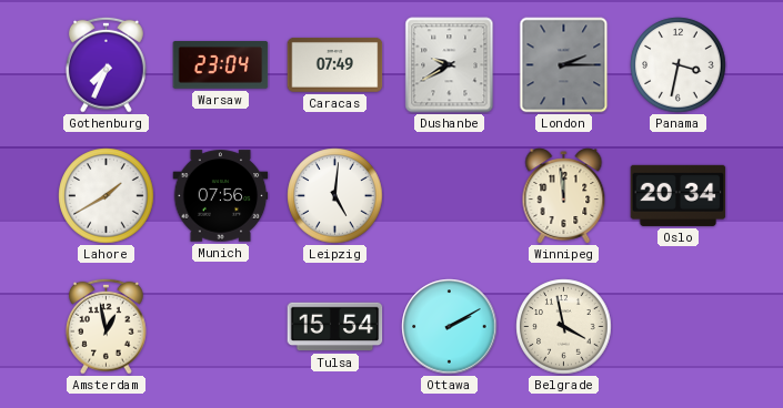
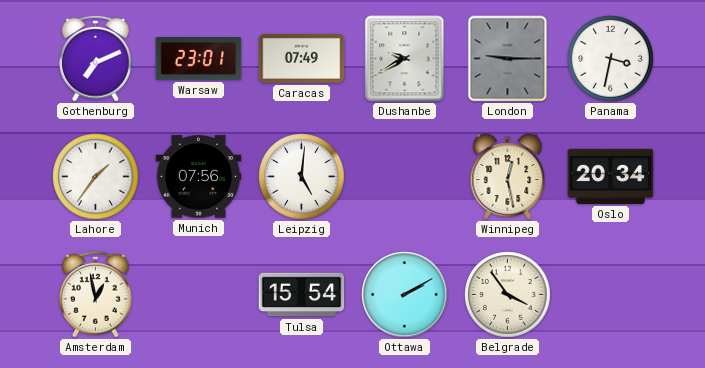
Gothenburg: 7:34 -> 7:11 (95, 58)
Warsaw: 23:04 -> 23:01 (199, 59)
London: 2:15 -> 9:15 (508, 59)
Lahore: 1:40 -> 1:36 (96, 177)
Winnipeg: 11:59 -> 12:28 (508, 177)
Belgrade: 3:58 -> 3:54 (508, 295)
